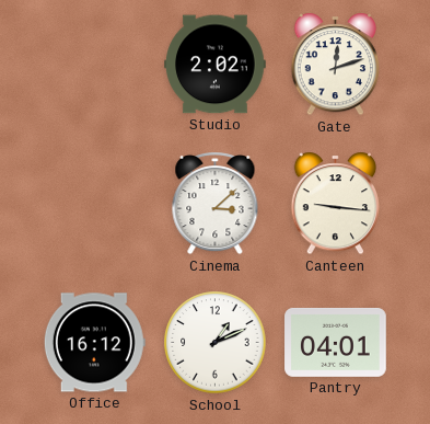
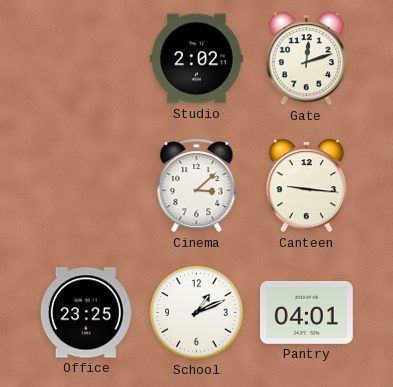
Office: 16:12 -> 23:25 (86, 313)
